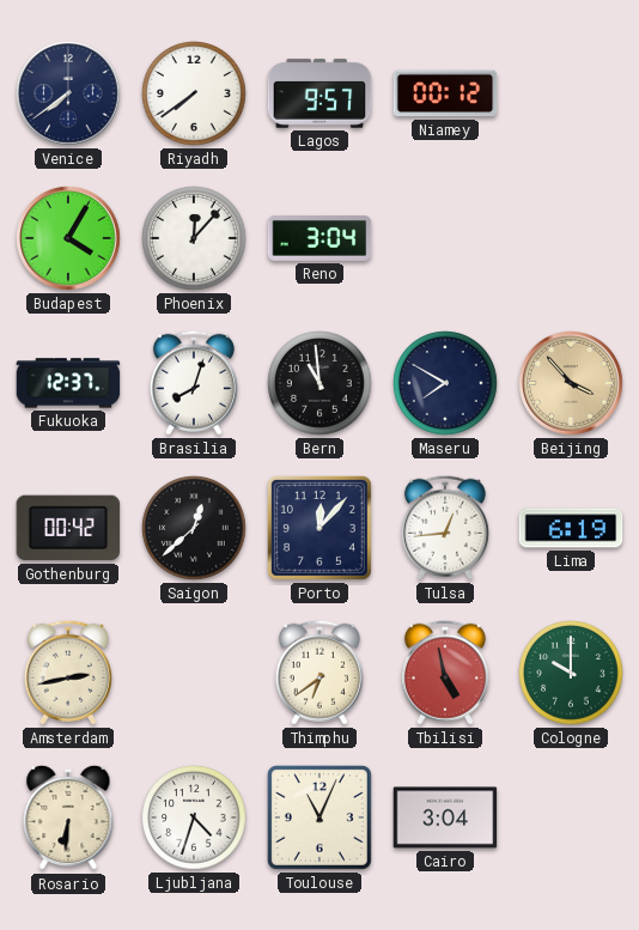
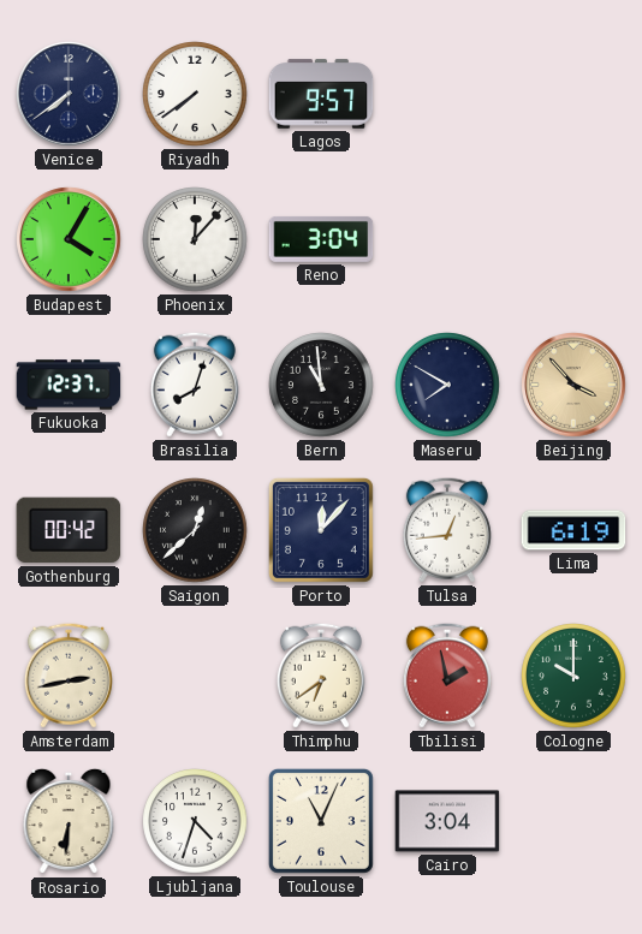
Niamey: 00:12 -> none (445, 93)
Tbilisi: 4:58 -> 1:58 (447, 676)
